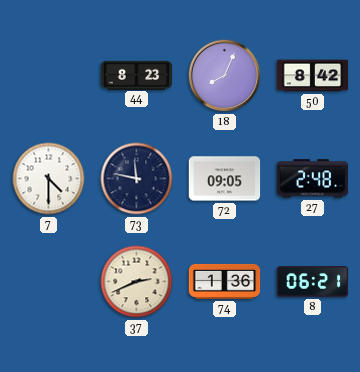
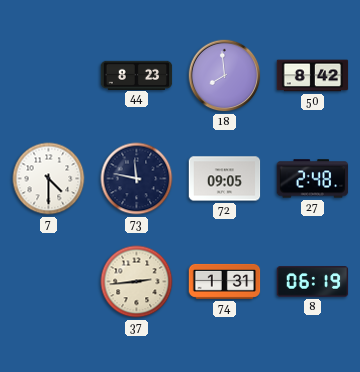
18: 8:04 -> 7:59 (225, 76)
37: 2:41 -> 2:44 (137, 282)
74: 1:36 -> 1:31 (225, 281)
8: 06:21 -> 06:19 (313, 282)
